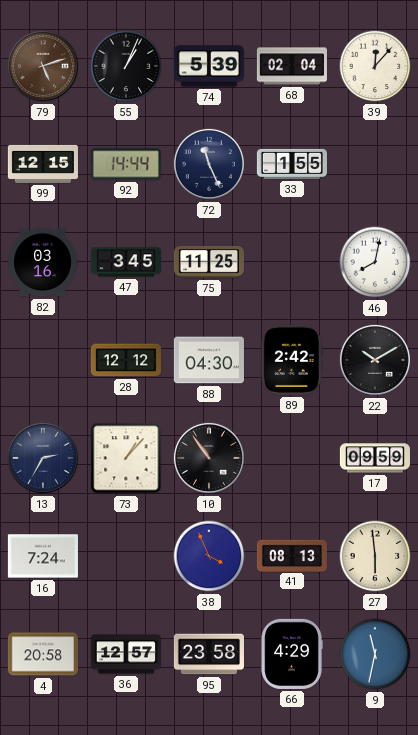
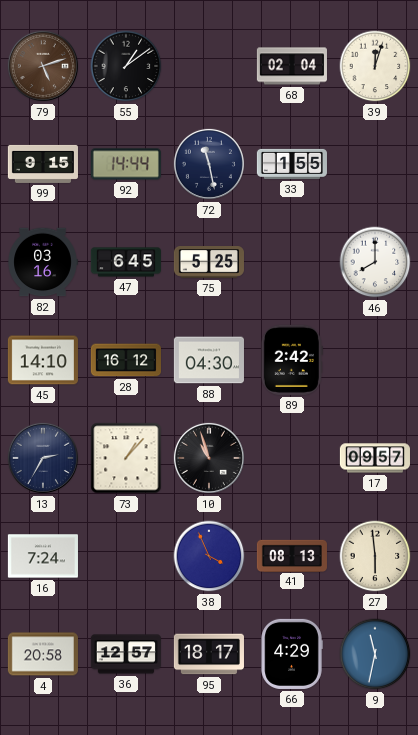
55: 1:04 -> 1:09 (126, 66)
74: 5:39 -> none (209, 66)
39: 12:07 -> 12:03 (375, 66)
99: 12:15 -> 9:15 (43, 164)
72: 11:26 -> 11:28 (209, 164)
47: 3:45 -> 6:45 (126, 262)
75: 11:25 -> 5:25 (209, 263)
46: 8:02 -> 8:00 (375, 262)
45: none -> 14:10 (43, 360)
28: 12:12 -> 16:12 (126, 360)
22: 10:10 -> none (375, 360)
10: 10:54 -> 10:57 (209, 458)
17: 09:59 -> 09:57 (375, 458)
95: 23:58 -> 18:17 (209, 654)
